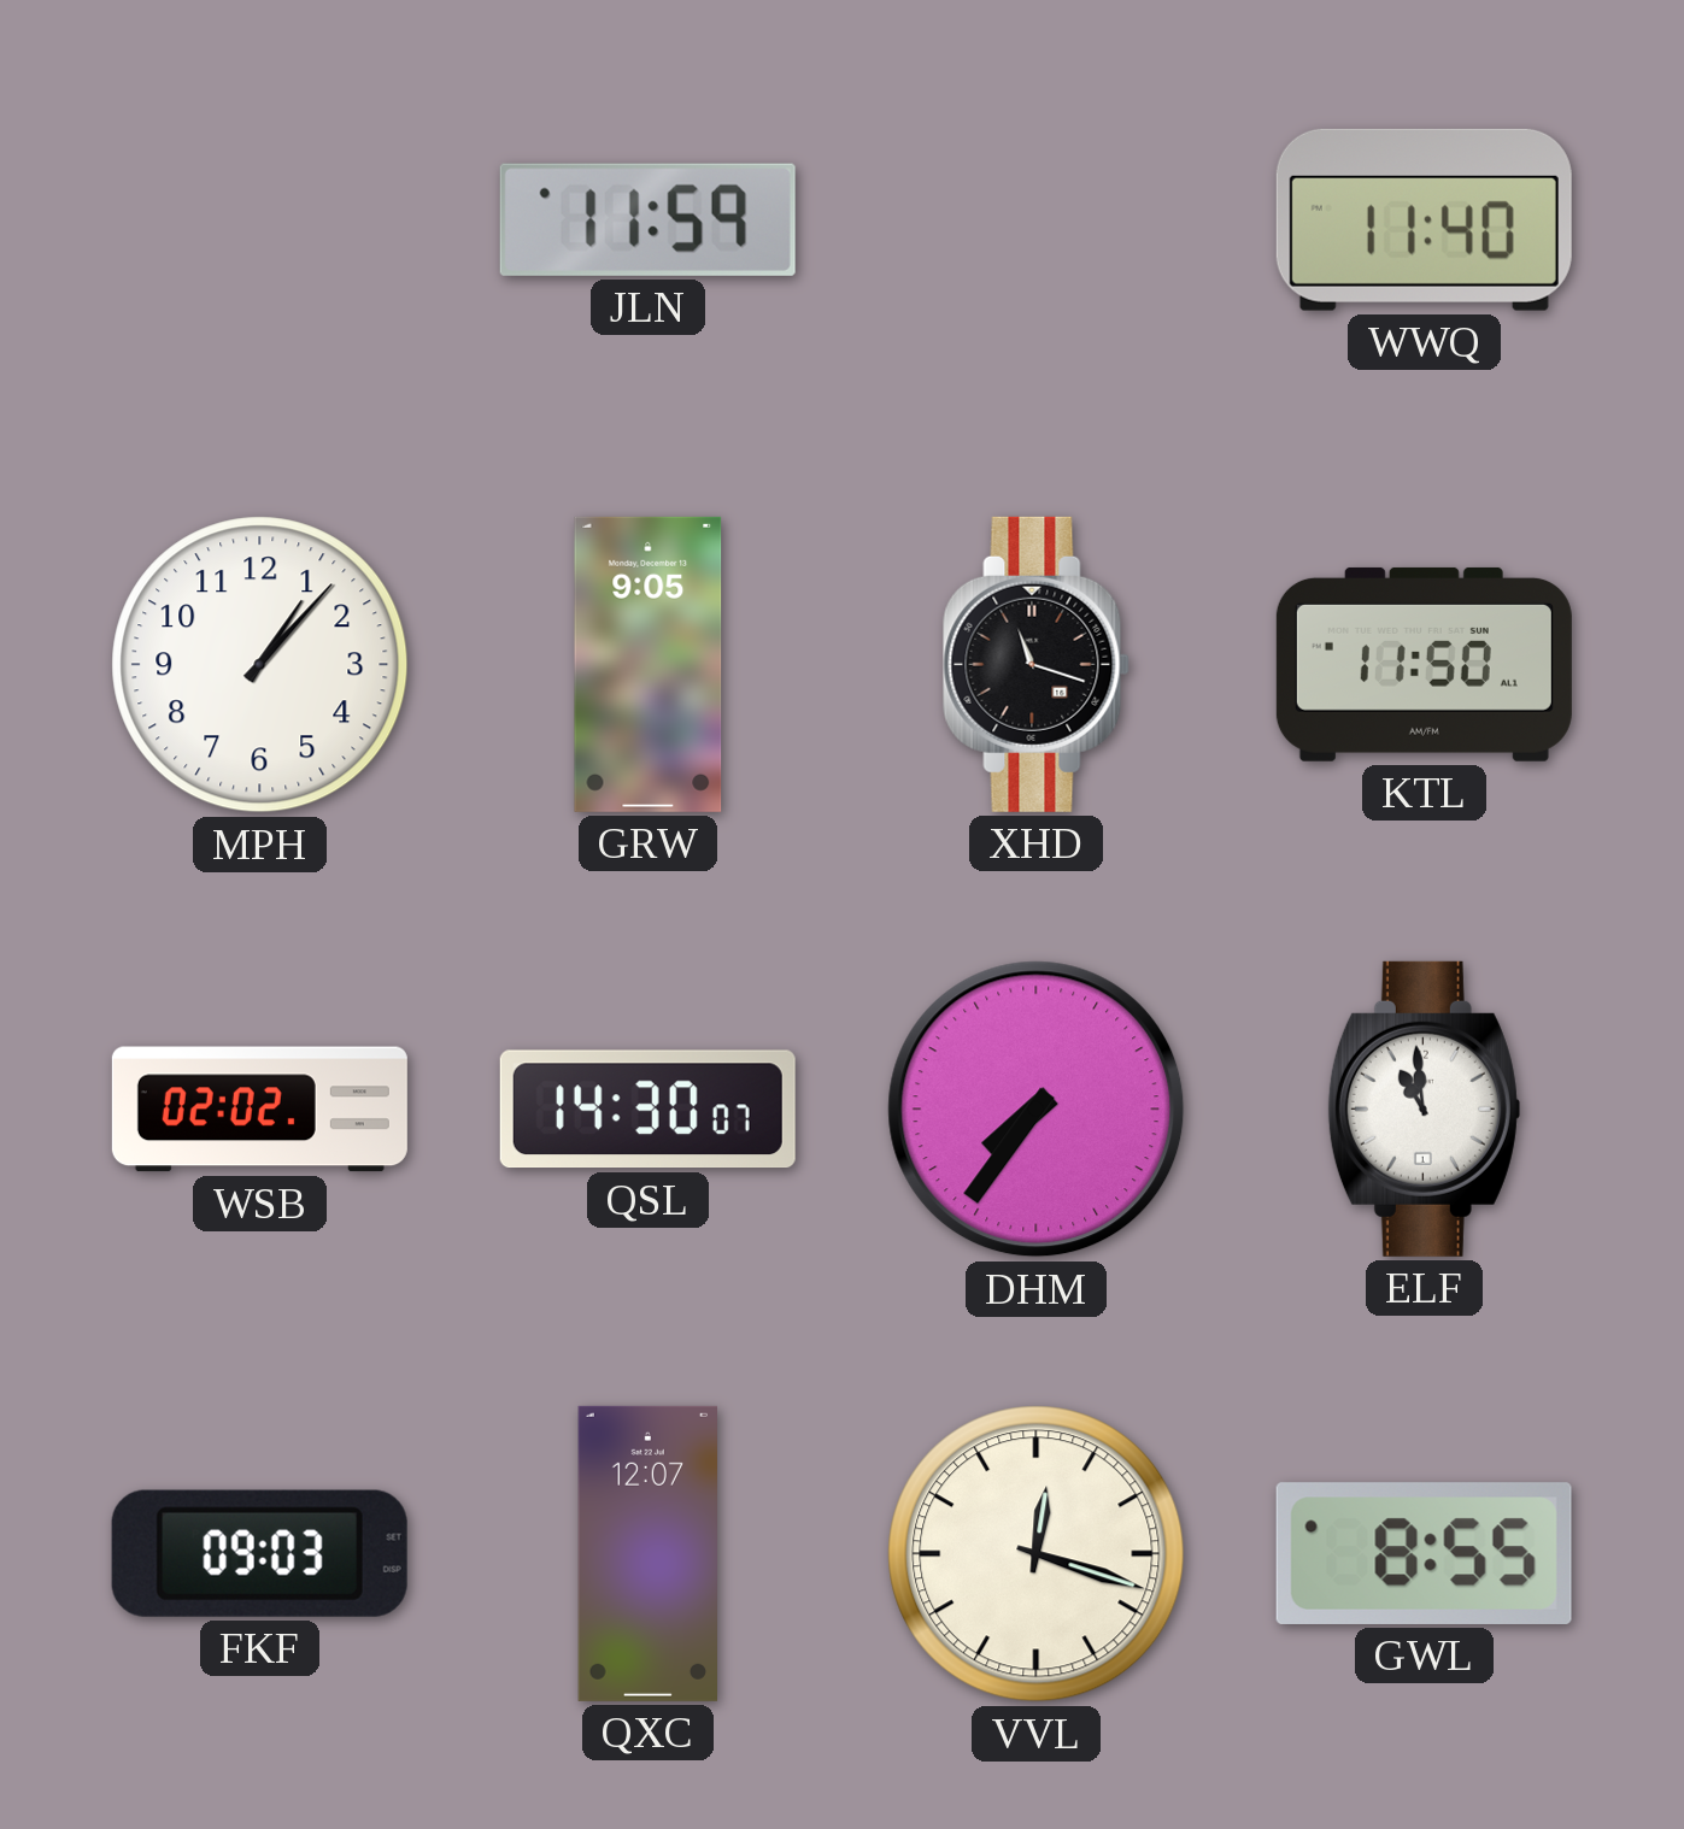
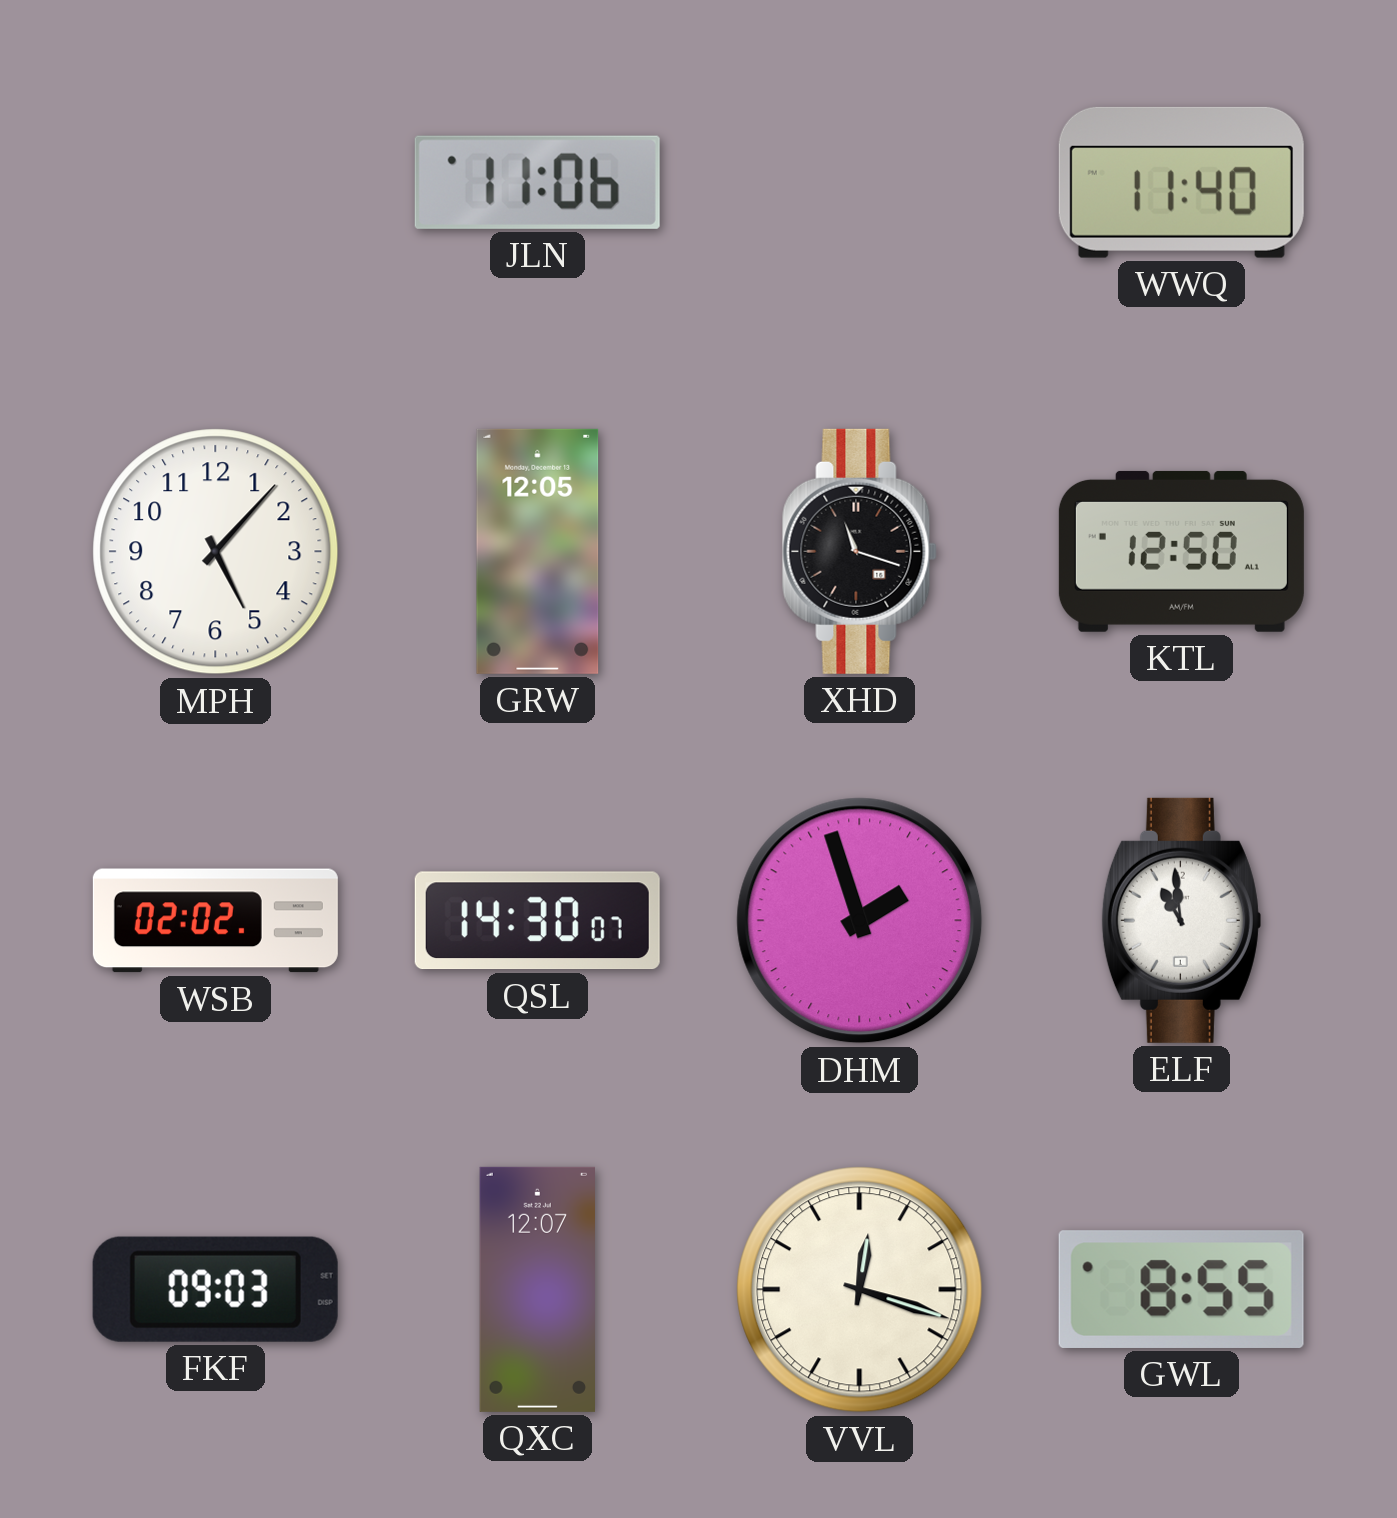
JLN: 11:59 -> 11:06 (537, 182)
MPH: 1:07 -> 5:07 (216, 552)
GRW: 9:05 -> 12:05 (538, 551)
KTL: 11:50 -> 12:50 (1181, 551)
DHM: 7:36 -> 1:57 (860, 921)
